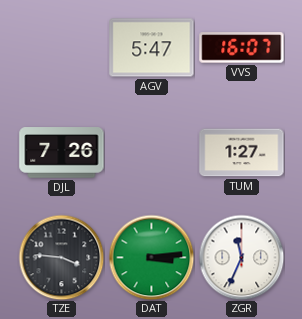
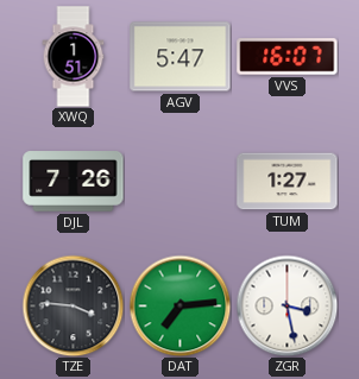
XWQ: none -> 1:51 (74, 57)
DAT: 3:14 -> 7:14 (179, 305)
ZGR: 11:34 -> 3:28 (286, 305)
